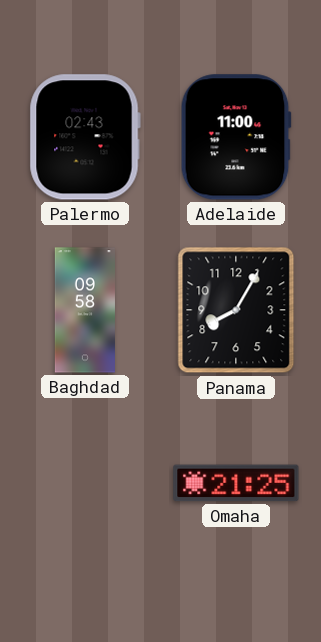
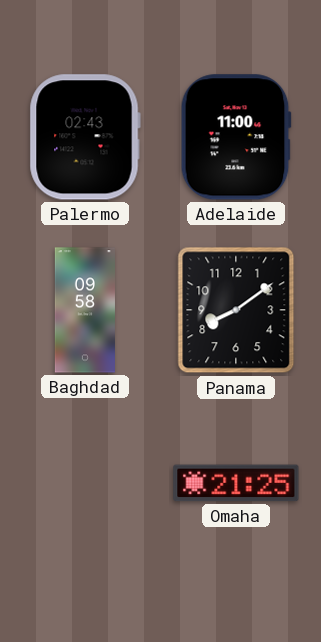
Panama: 8:05 -> 8:09 (236, 310)
